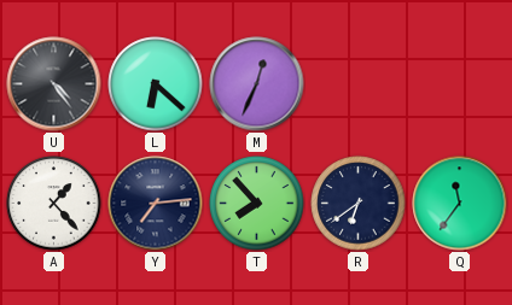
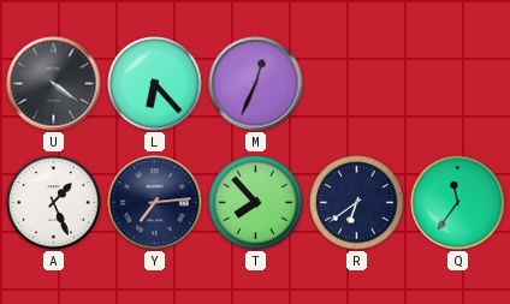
U: 4:24 -> 4:21 (54, 84)
L: 6:22 -> 6:23 (155, 84)
A: 1:23 -> 1:26 (54, 203)
